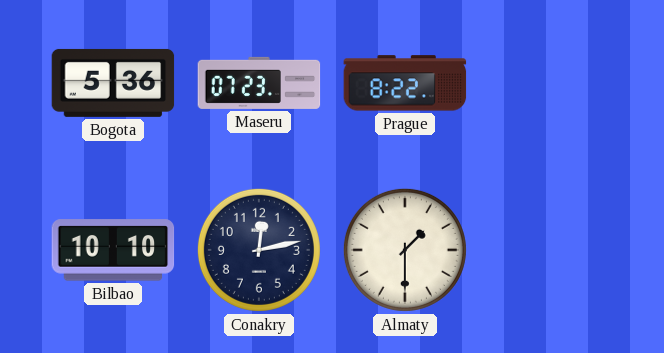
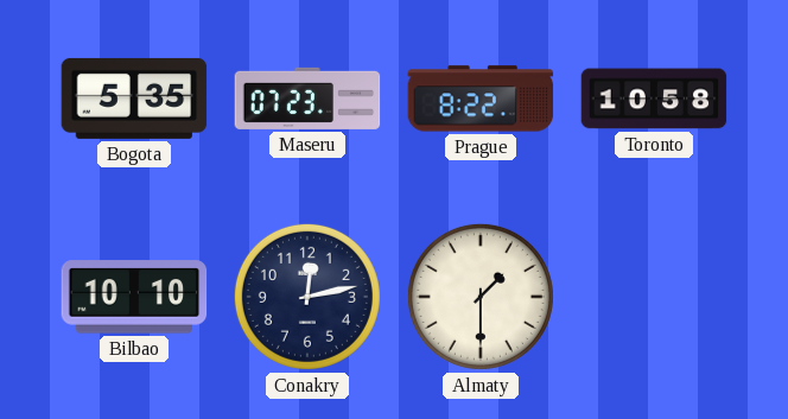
Bogota: 5:36 -> 5:35 (134, 99)
Toronto: none -> 10:58 (654, 99)
